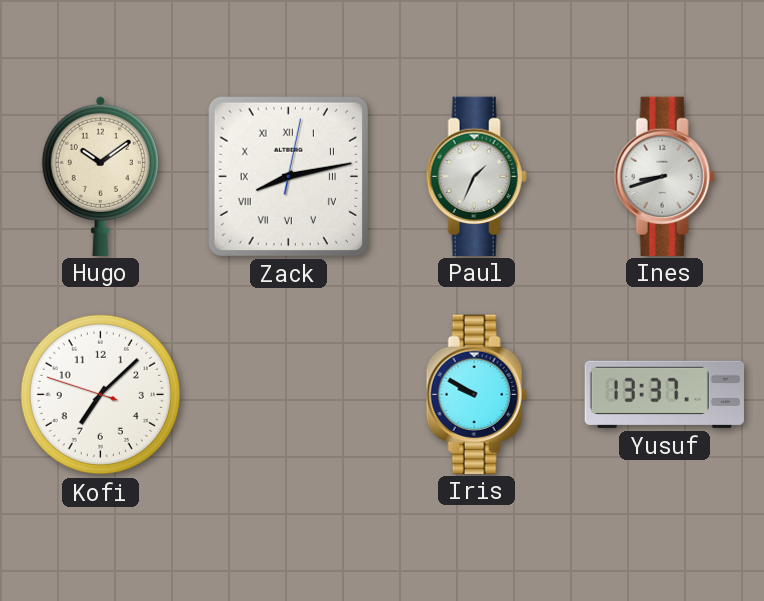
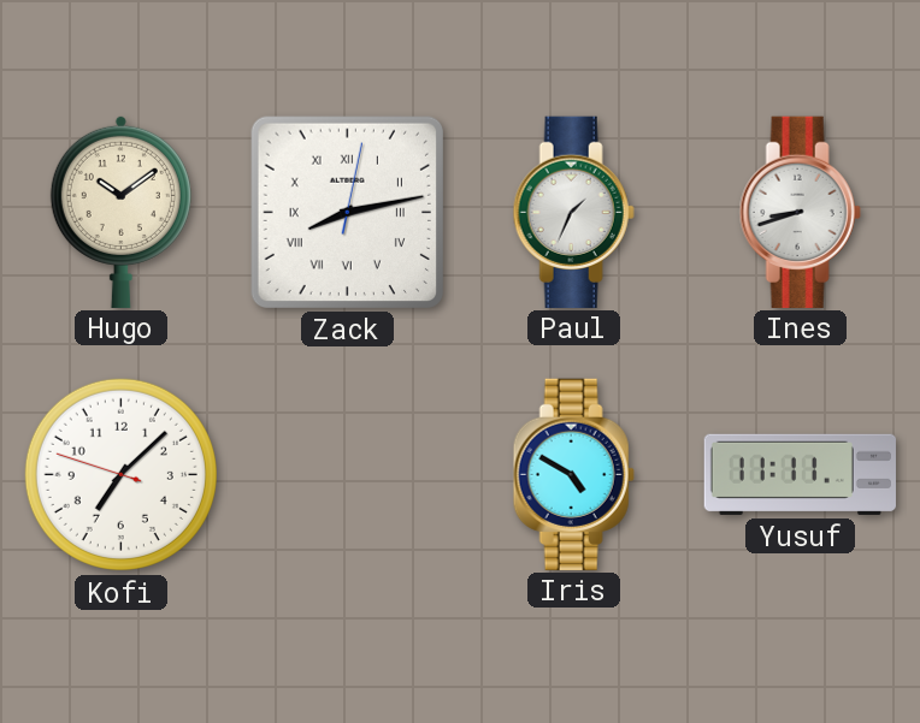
Iris: 9:50 -> 4:50 (573, 474)
Yusuf: 13:37 -> 11:11 (800, 474)
